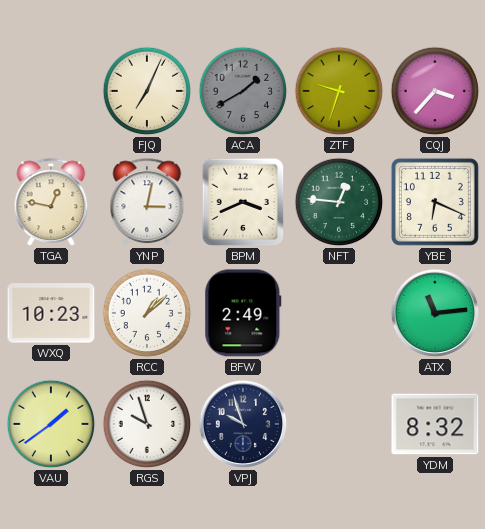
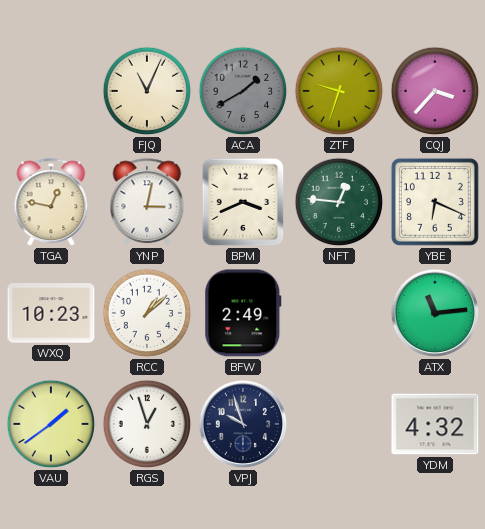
FJQ: 7:04 -> 11:04 (147, 91)
RGS: 9:57 -> 12:57 (147, 424)
YDM: 8:32 -> 4:32 (435, 424)
